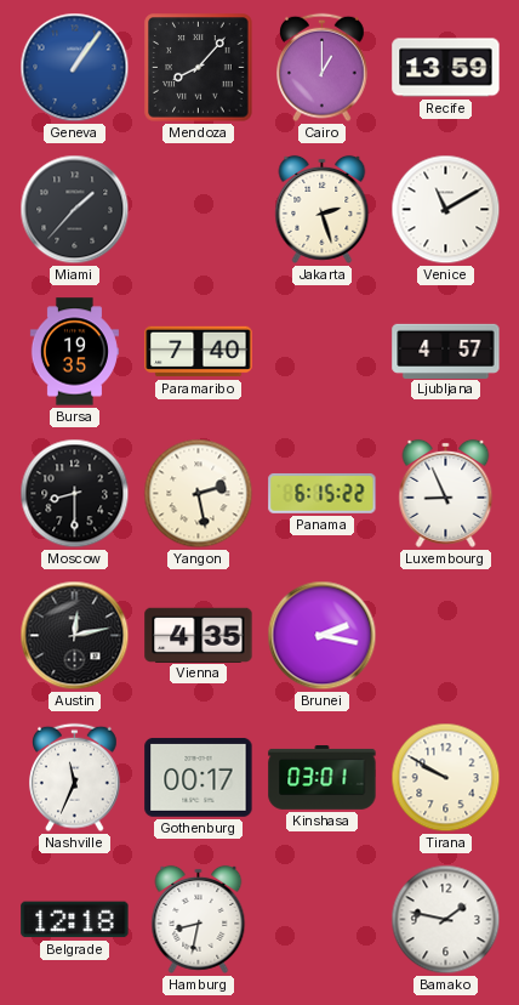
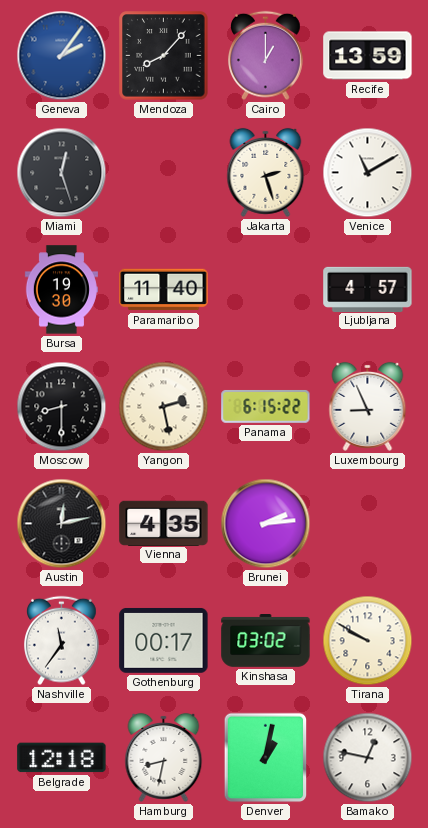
Geneva: 1:06 -> 2:06 (62, 56)
Miami: 1:37 -> 12:27 (62, 173)
Bursa: 19:35 -> 19:30 (61, 290)
Paramaribo: 7:40 -> 11:40 (164, 290)
Brunei: 2:17 -> 2:14 (266, 524)
Nashville: 11:34 -> 11:36 (62, 641)
Kinshasa: 03:01 -> 03:02 (266, 641)
Denver: none -> 1:02 (266, 758)
Bamako: 1:47 -> 12:47 (368, 758)
